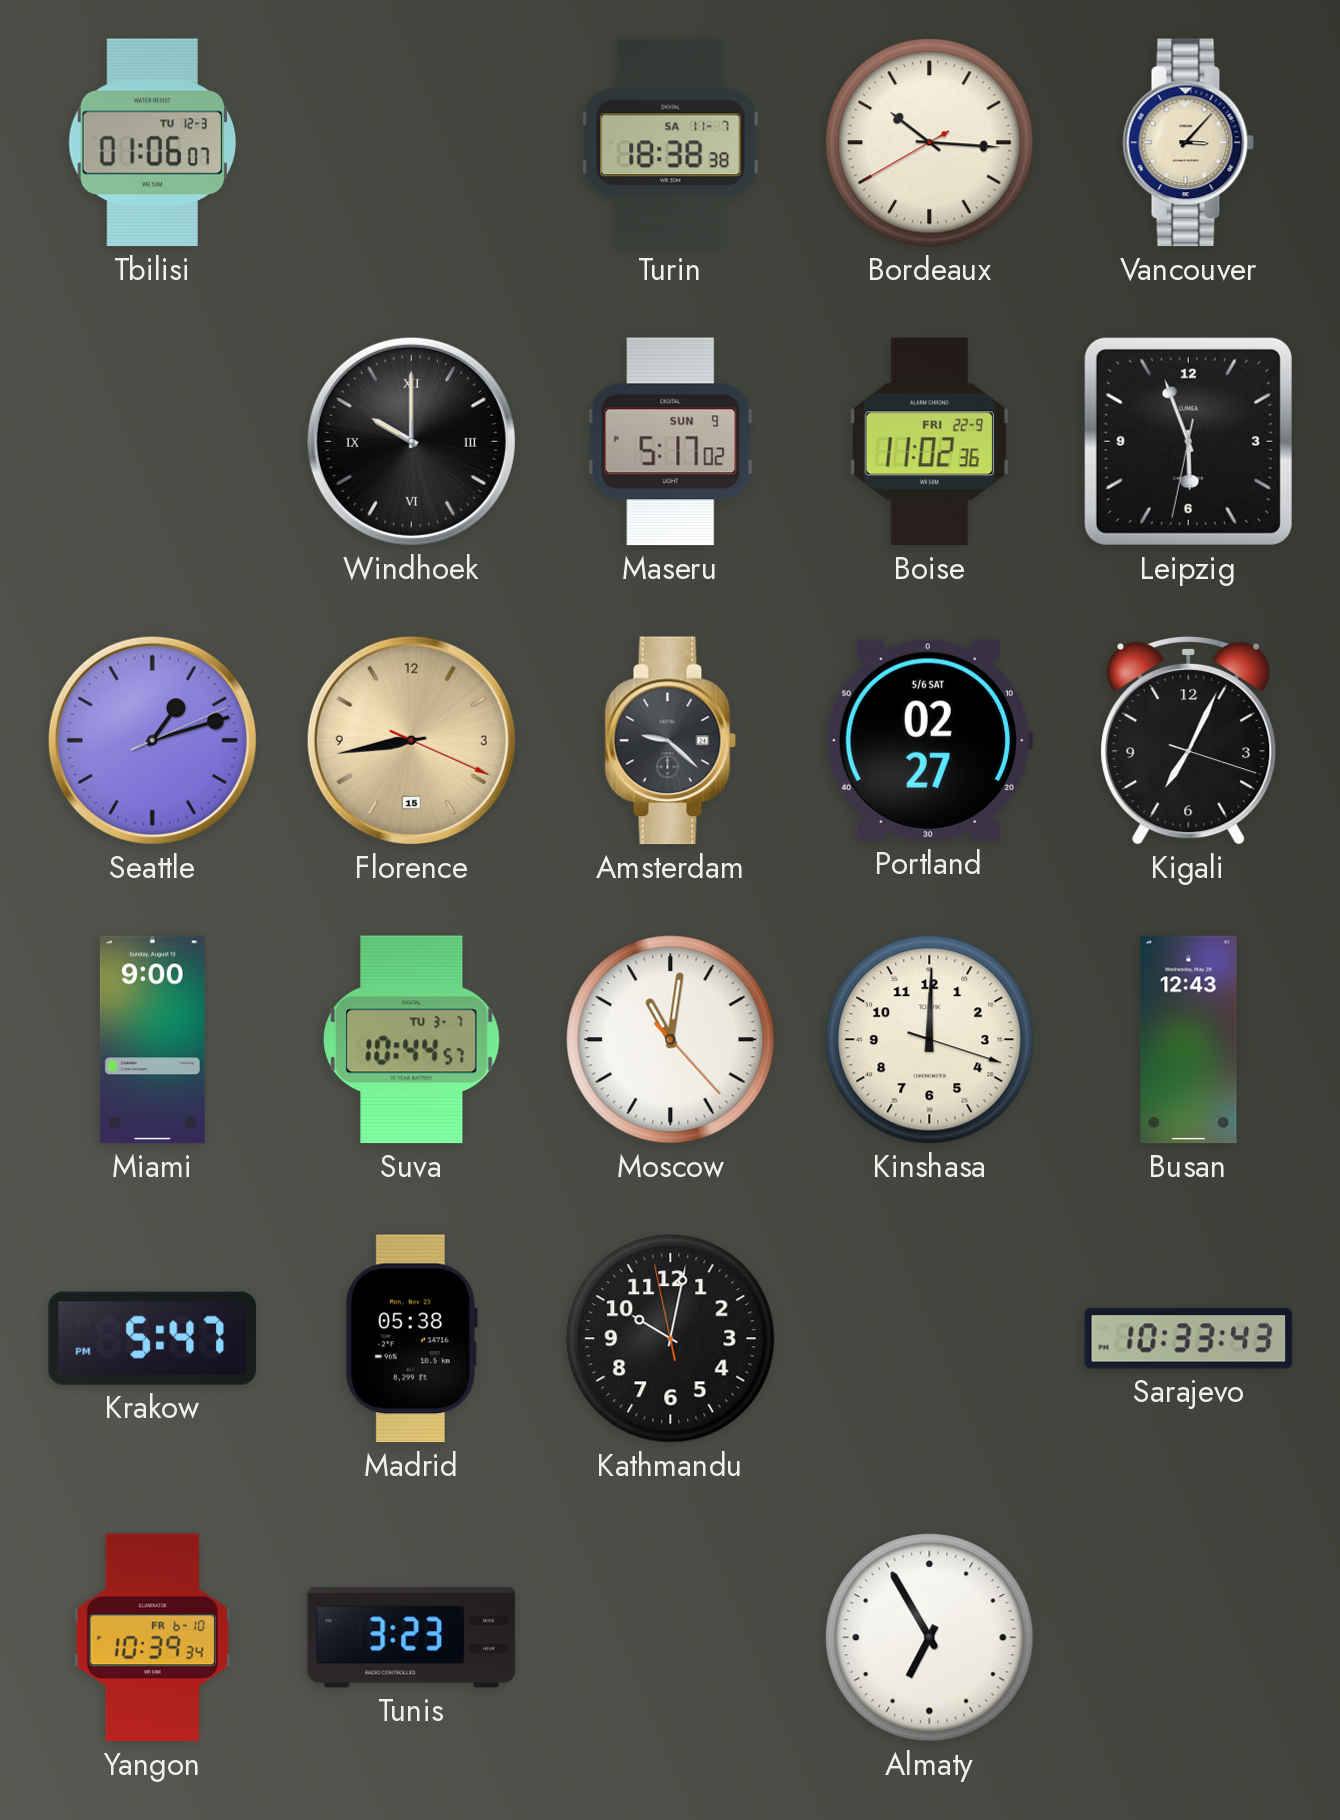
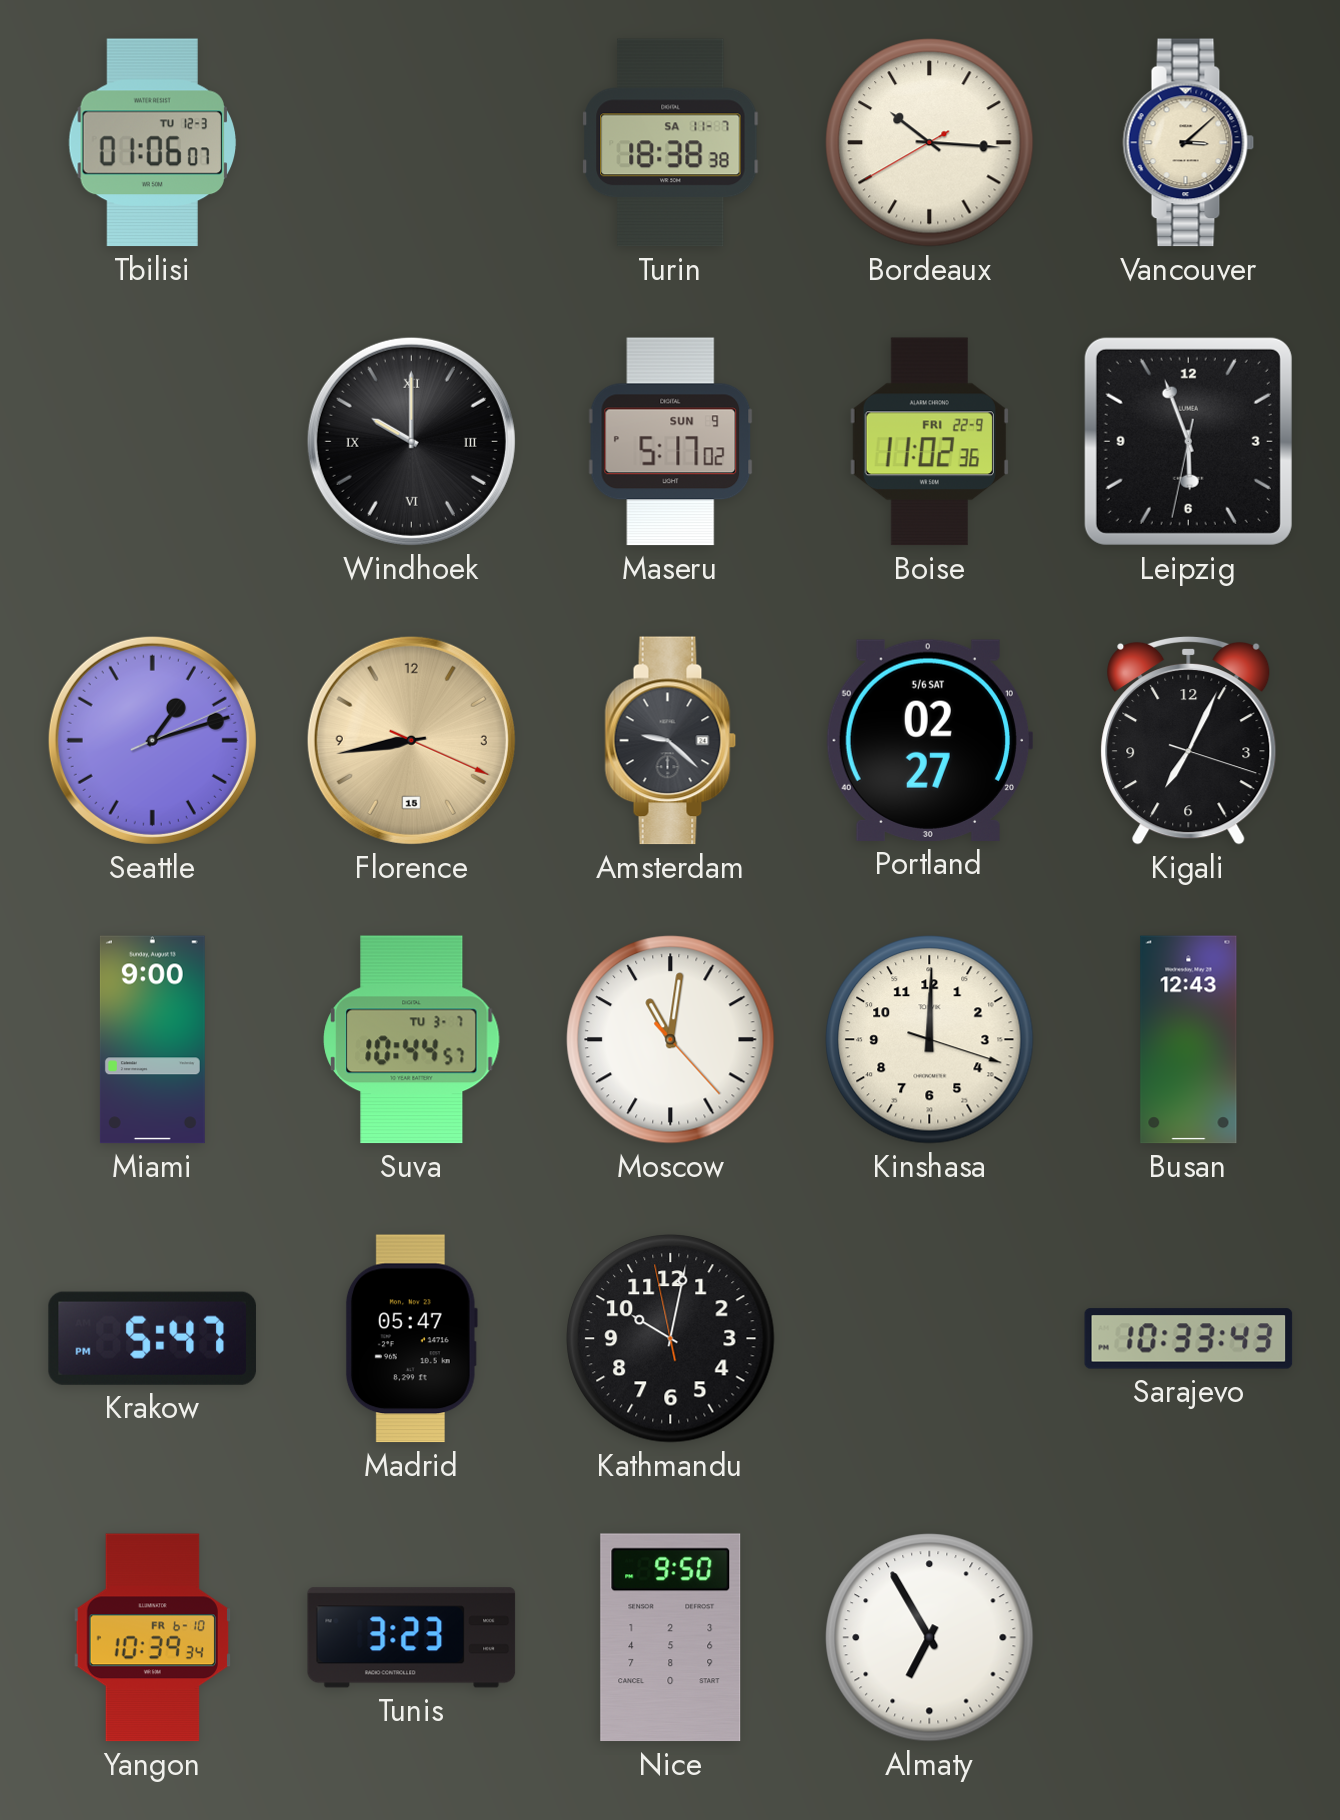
Vancouver: 3:07 -> 3:08 (1189, 143)
Madrid: 05:38 -> 05:47 (411, 1339)
Nice: none -> 9:50 (671, 1638)
